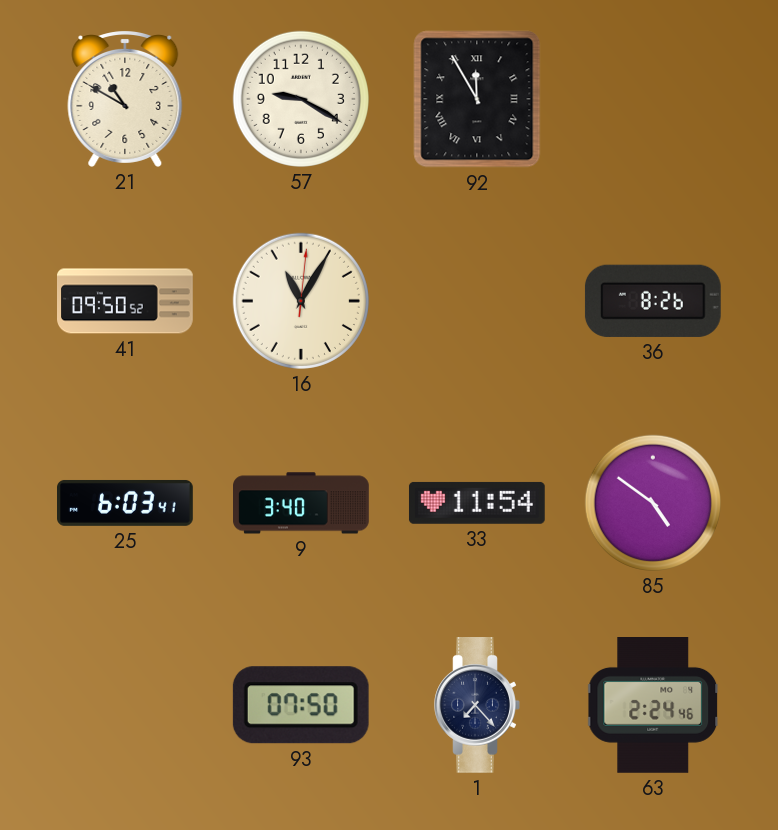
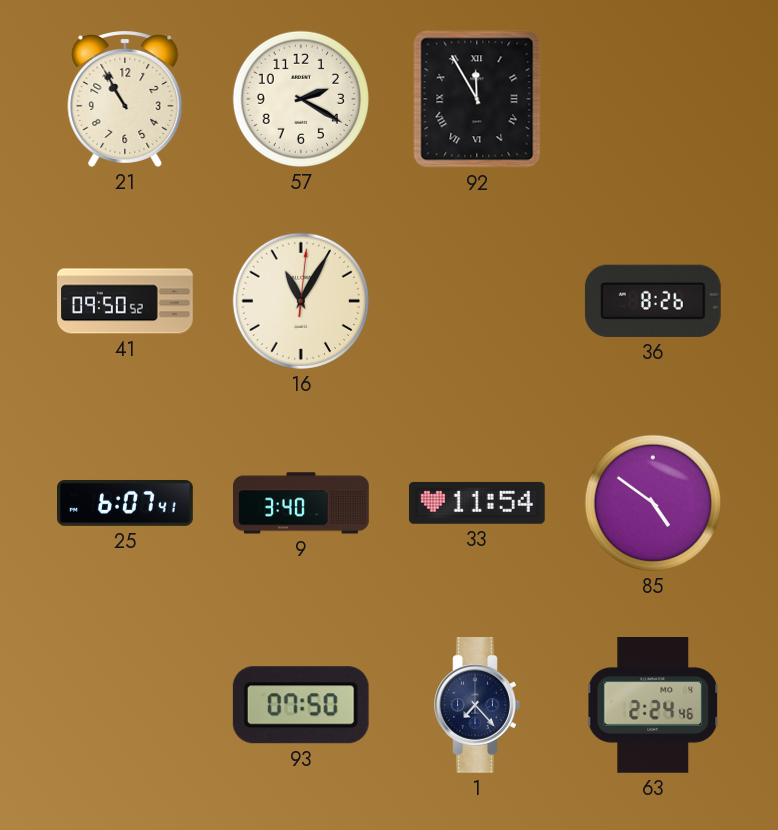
21: 10:50 -> 10:55 (125, 99)
57: 9:20 -> 2:20 (301, 99)
25: 6:03 -> 6:07 (126, 503)
